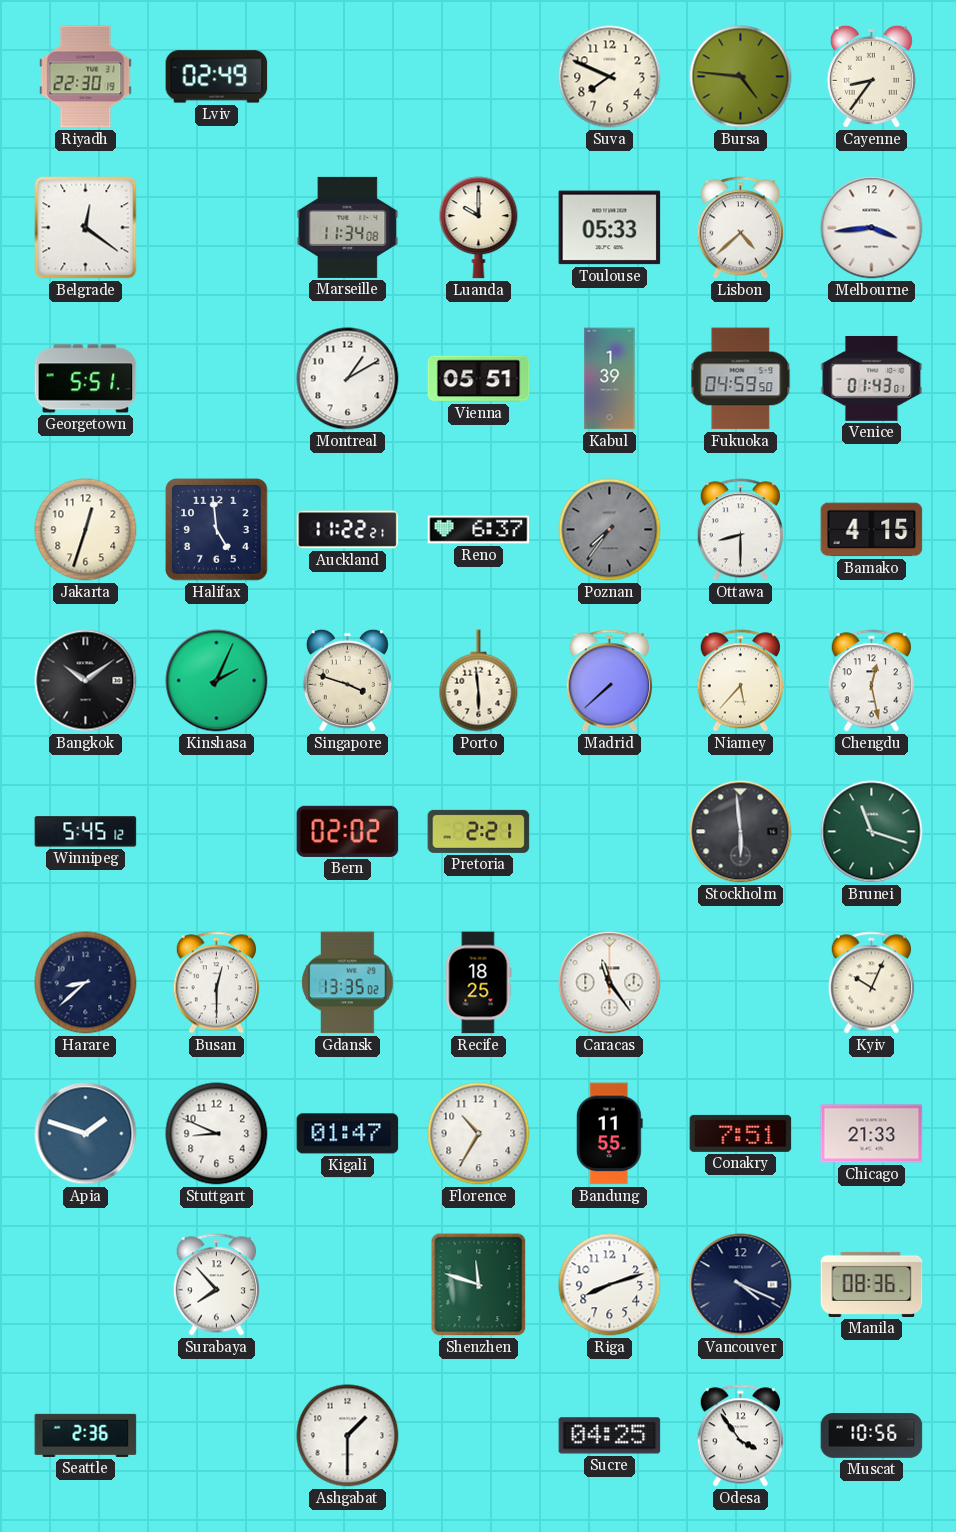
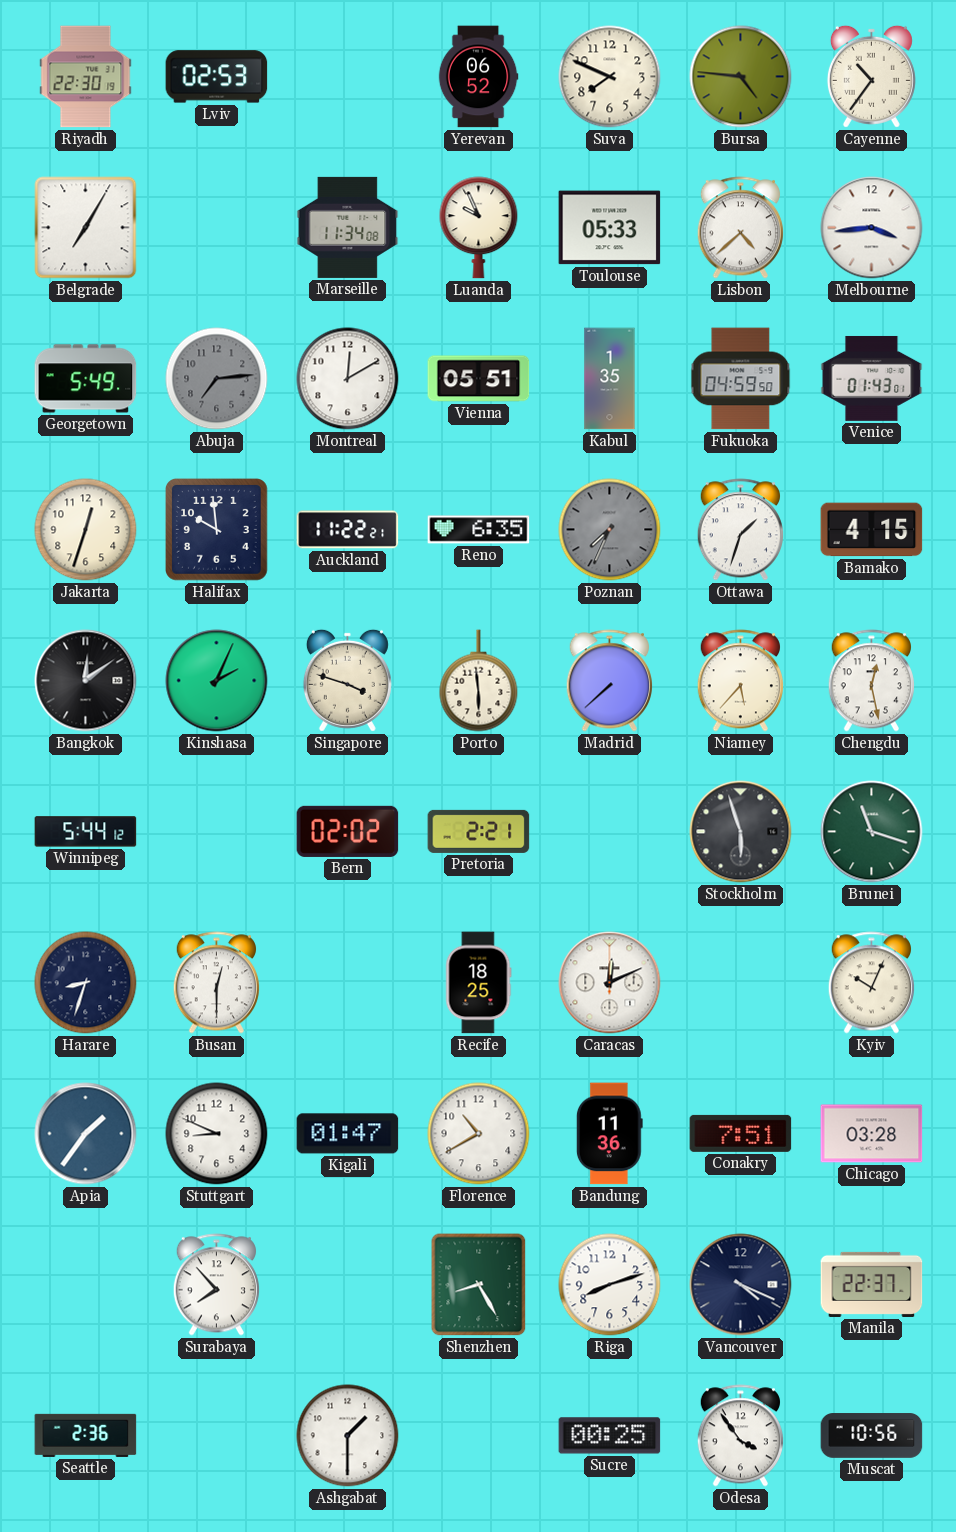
Lviv: 02:49 -> 02:53 (217, 77)
Yerevan: none -> 06:52 (478, 77)
Cayenne: 8:36 -> 10:36 (871, 76)
Belgrade: 12:21 -> 7:05 (86, 228)
Luanda: 10:00 -> 9:56 (479, 228)
Georgetown: 5:51 -> 5:49 (86, 379)
Abuja: none -> 7:14 (217, 379)
Montreal: 1:10 -> 12:10 (348, 379)
Kabul: 1:39 -> 1:35 (610, 379)
Halifax: 4:59 -> 9:59 (217, 530)
Reno: 6:37 -> 6:35 (479, 530)
Poznan: 7:36 -> 7:34 (610, 530)
Ottawa: 8:30 -> 1:33 (740, 530)
Bangkok: 10:09 -> 12:09 (86, 681)
Winnipeg: 5:45 -> 5:44 (86, 832)
Stockholm: 5:59 -> 5:57 (741, 832)
Harare: 8:38 -> 8:33 (86, 983)
Gdansk: 13:35 -> none (348, 983)
Caracas: 11:24 -> 12:11 (610, 983)
Apia: 1:48 -> 1:36 (86, 1134)
Florence: 10:35 -> 10:40 (479, 1134)
Bandung: 11:55 -> 11:36 (609, 1134)
Chicago: 21:33 -> 03:28 (872, 1134)
Shenzhen: 11:48 -> 8:25 (479, 1285)
Manila: 08:36 -> 22:37 (872, 1284)
Sucre: 04:25 -> 00:25 (610, 1436)
